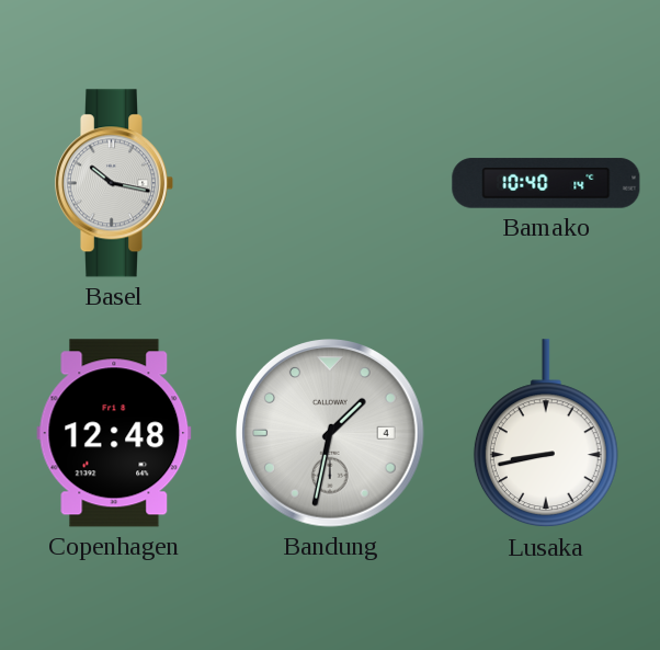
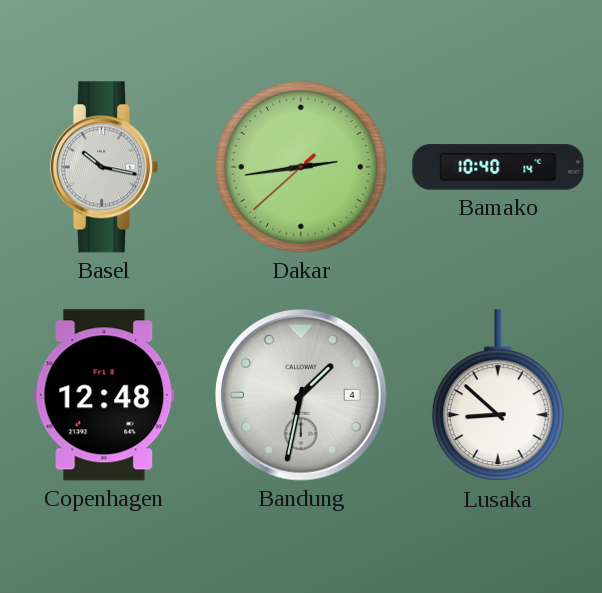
Dakar: none -> 2:43 (301, 167)
Lusaka: 8:43 -> 8:52 (498, 396)
